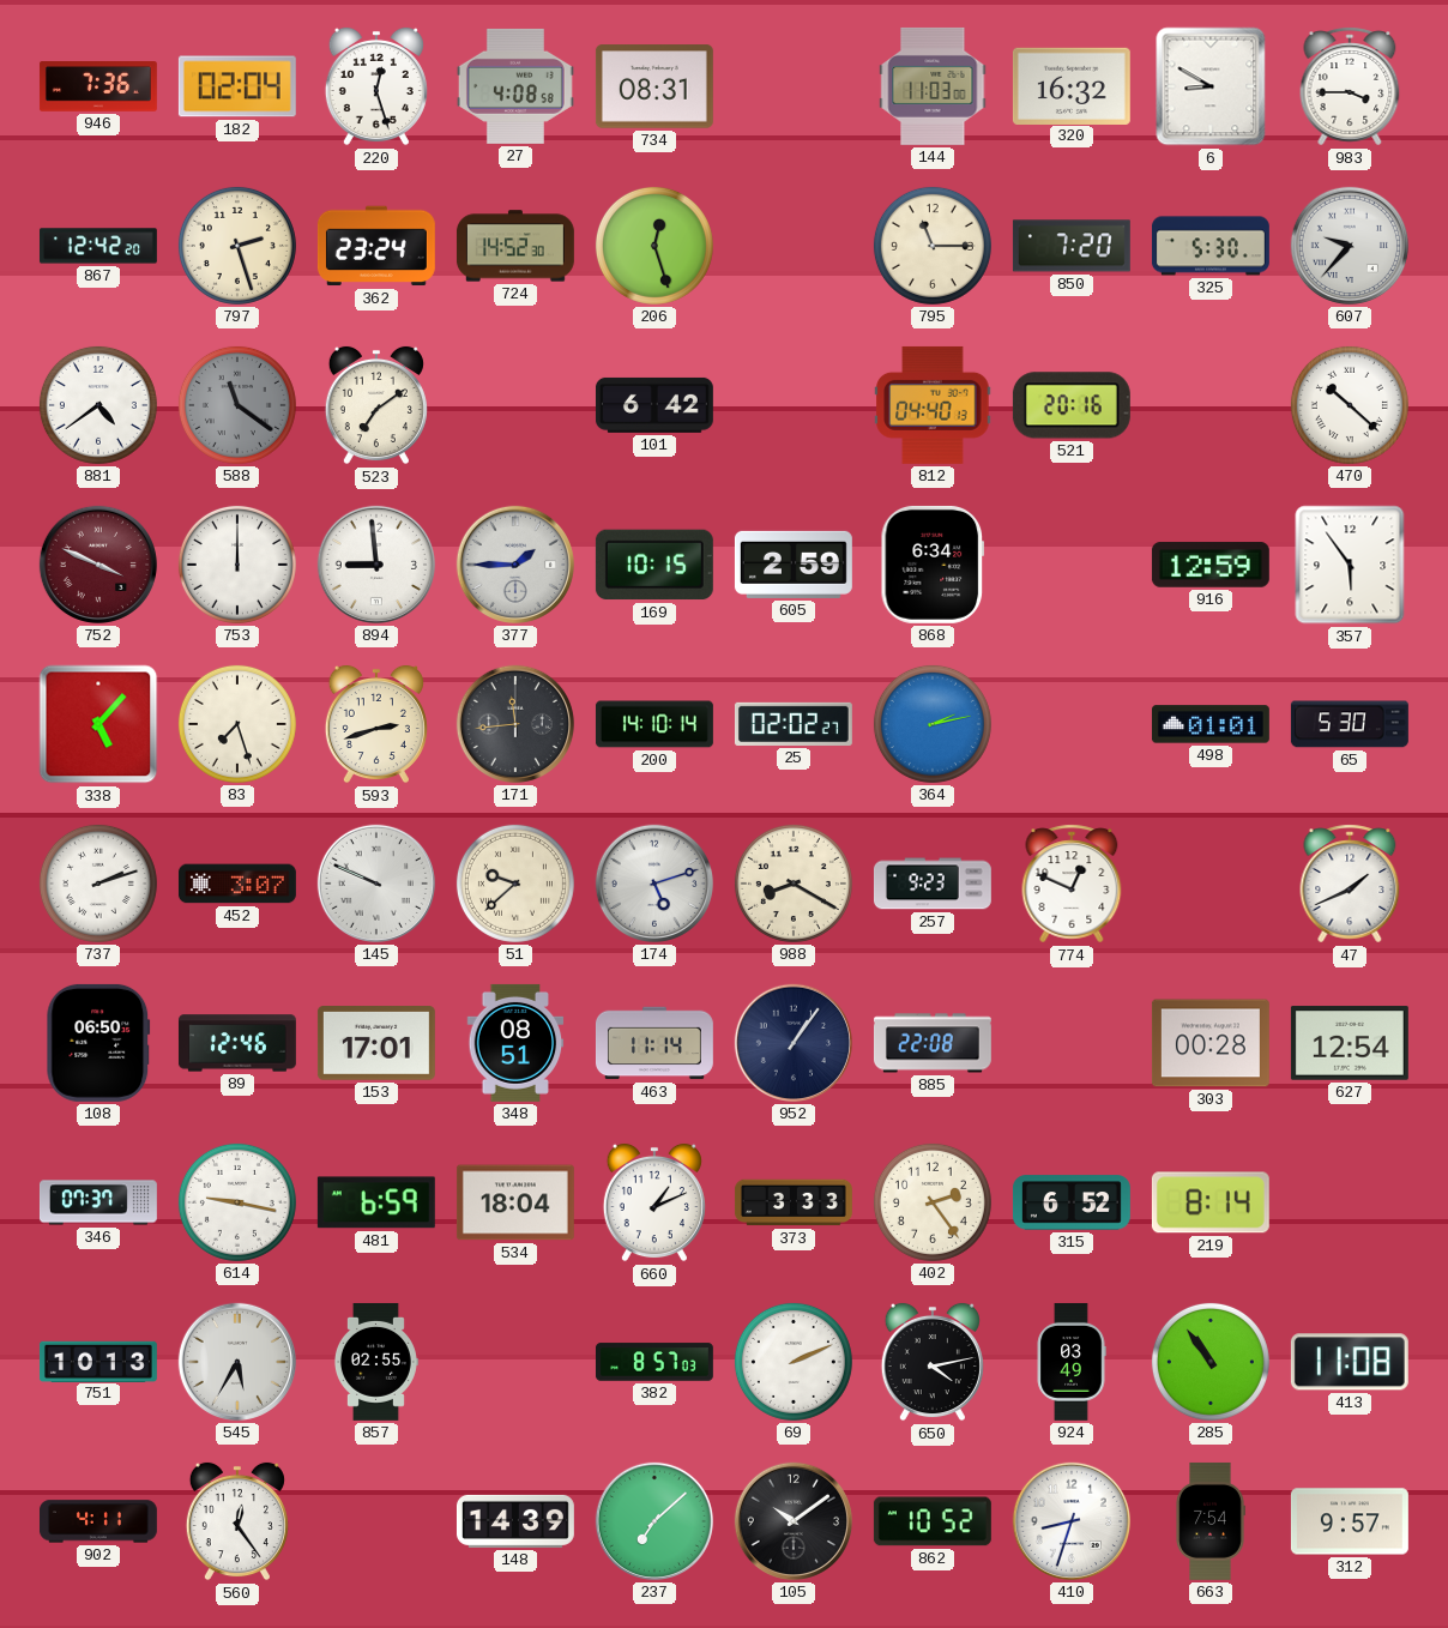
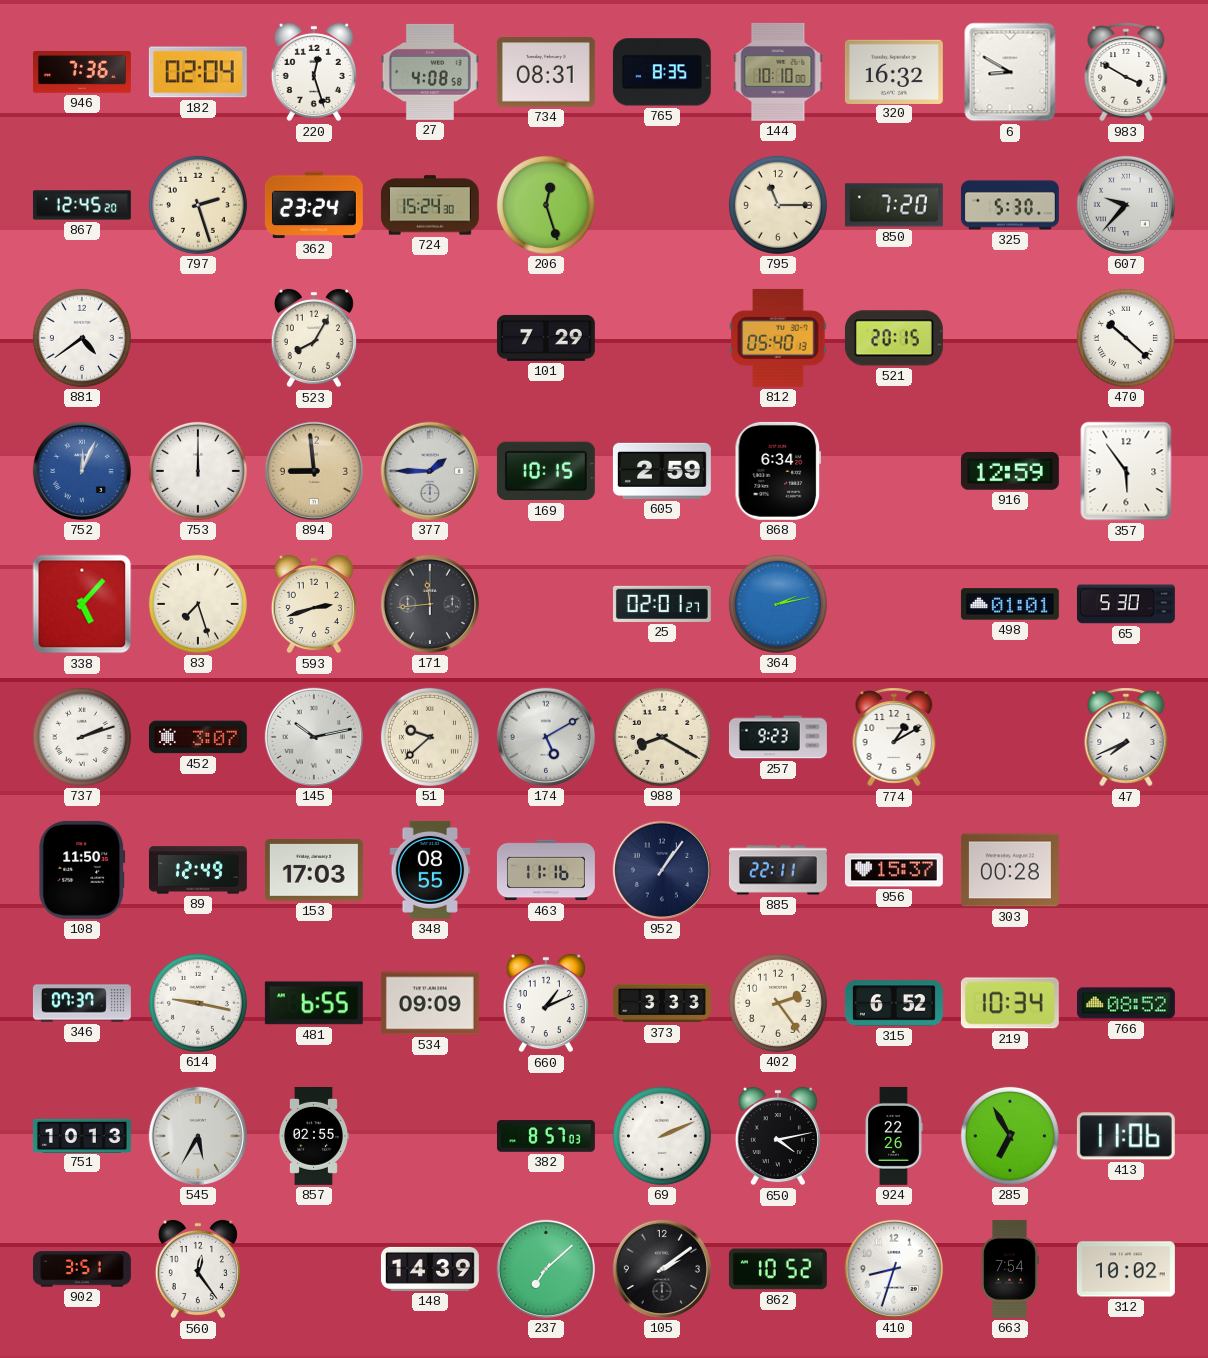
765: none -> 8:35 (662, 72)
144: 11:03 -> 10:10 (778, 72)
983: 3:45 -> 3:50 (1126, 72)
867: 12:42 -> 12:45 (82, 205)
724: 14:52 -> 15:24 (430, 205)
588: 11:21 -> none (237, 405)
523: 7:09 -> 8:05 (314, 338)
101: 6:42 -> 7:29 (546, 338)
812: 04:40 -> 05:40 (778, 338)
521: 20:16 -> 20:15 (894, 338)
752: 3:49 -> 12:04 (82, 471)
752 dial: burgundy -> blue (82, 471)
894 dial: white -> champagne (314, 471)
200: 14:10 -> none (654, 724)
25: 02:02 -> 02:01 (662, 604)
145: 9:49 -> 10:13 (314, 737)
174: 5:12 -> 5:10 (546, 737)
774: 12:49 -> 1:10 (894, 737)
47: 1:41 -> 7:41 (1126, 737)
108: 06:50 -> 11:50 (82, 870)
89: 12:46 -> 12:49 (198, 870)
153: 17:01 -> 17:03 (314, 871)
348: 08:51 -> 08:55 (430, 870)
463: 11:14 -> 11:16 (546, 870)
885: 22:08 -> 22:11 (778, 870)
956: none -> 15:37 (894, 870)
627: 12:54 -> none (1350, 1043)
481: 6:59 -> 6:55 (314, 1003)
534: 18:04 -> 09:09 (430, 1003)
219: 8:14 -> 10:34 (1010, 1003)
766: none -> 08:52 (1126, 1003)
924: 03:49 -> 22:26 (894, 1136)
285: 10:54 -> 6:55 (1010, 1136)
413: 11:08 -> 11:06 (1126, 1136)
902: 4:11 -> 3:51 (82, 1269)
105: 10:09 -> 2:09 (662, 1269)
312: 9:57 -> 10:02 (1126, 1269)
